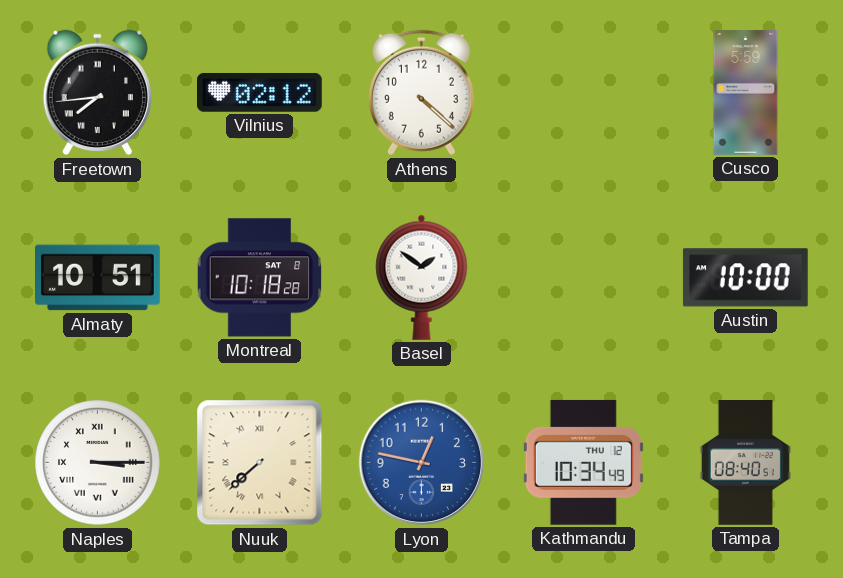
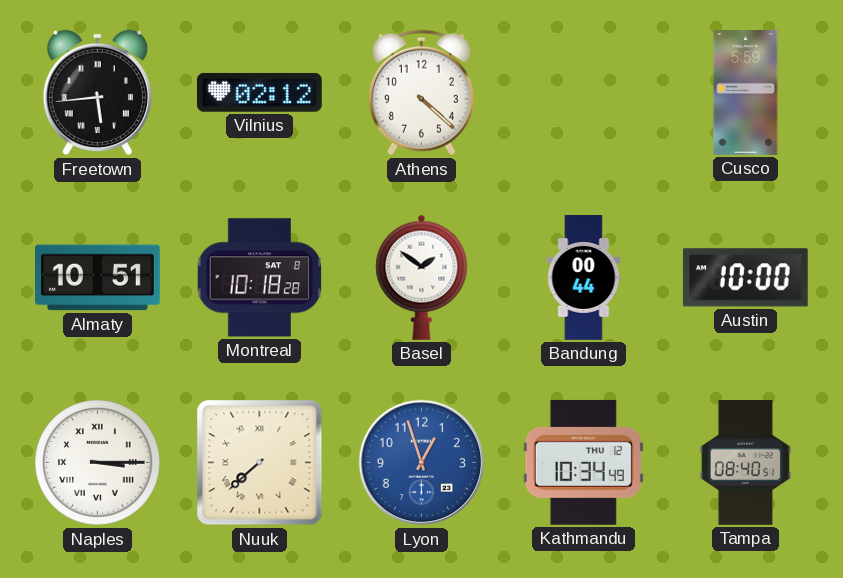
Freetown: 7:44 -> 5:44 (97, 93)
Bandung: none -> 00:44 (584, 278)
Lyon: 12:47 -> 12:57 (422, 463)
